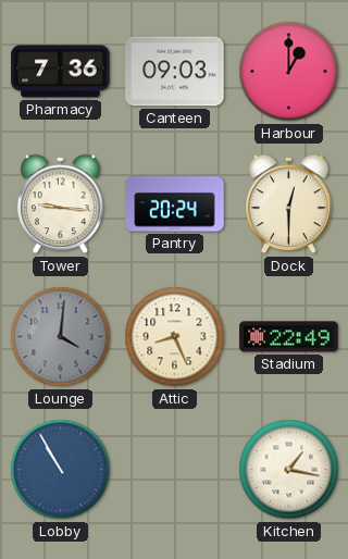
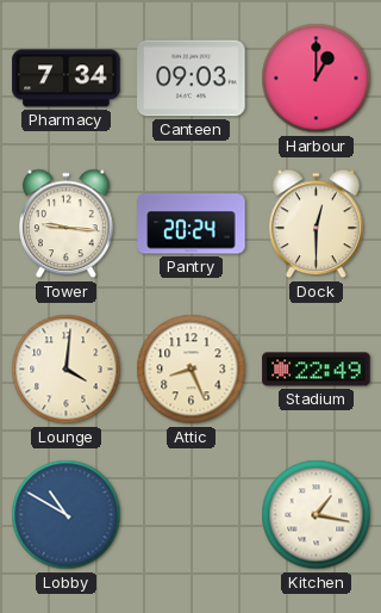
Pharmacy: 7:36 -> 7:34 (67, 79)
Lounge dial: grey -> cream (67, 370)
Lobby: 10:55 -> 10:50 (67, 515)
